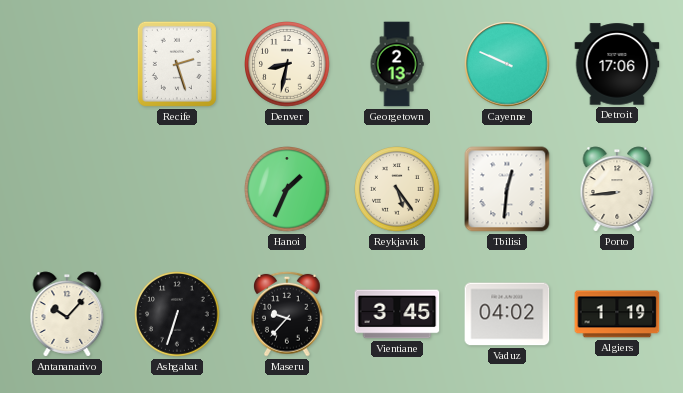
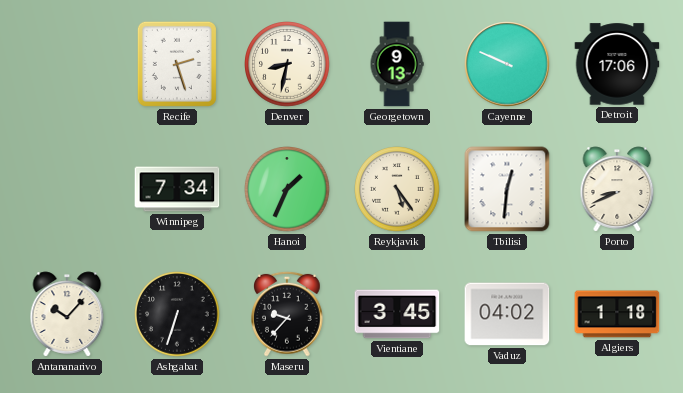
Georgetown: 2:13 -> 9:13 (397, 64)
Winnipeg: none -> 7:34 (177, 189)
Porto: 8:44 -> 8:41 (617, 189)
Algiers: 1:19 -> 1:18 (617, 314)
